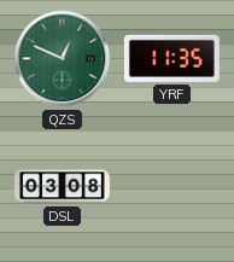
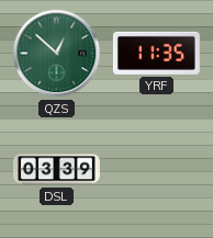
QZS: 12:49 -> 12:52 (57, 54)
DSL: 03:08 -> 03:39 (57, 170)
